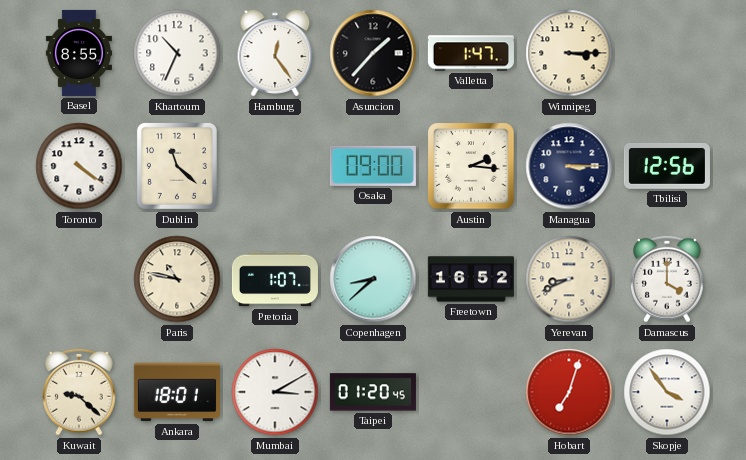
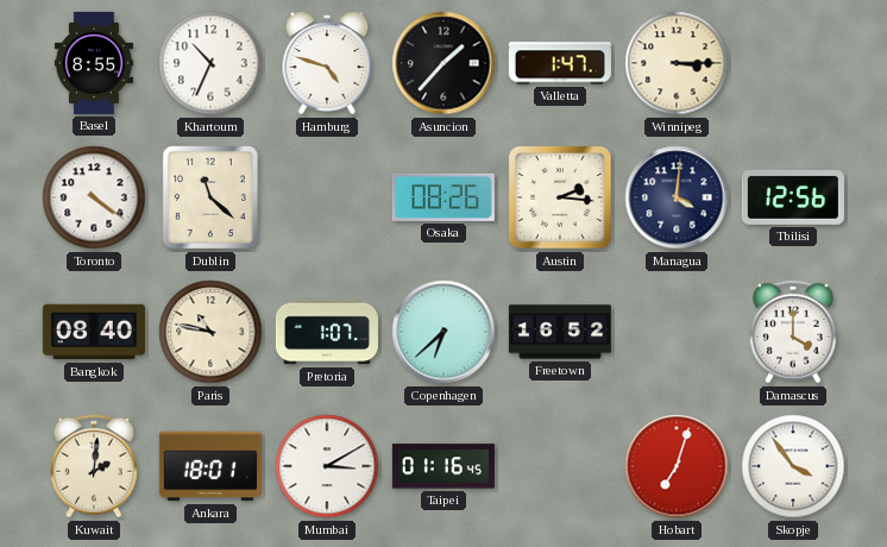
Hamburg: 12:24 -> 4:48 (327, 63)
Osaka: 09:00 -> 08:26 (443, 197)
Managua: 3:15 -> 4:01 (677, 197)
Bangkok: none -> 08:40 (94, 332)
Copenhagen: 8:38 -> 6:38 (443, 332)
Yerevan: 8:41 -> none (569, 279)
Kuwait: 9:22 -> 2:01 (94, 466)
Taipei: 01:20 -> 01:16 (443, 466)
